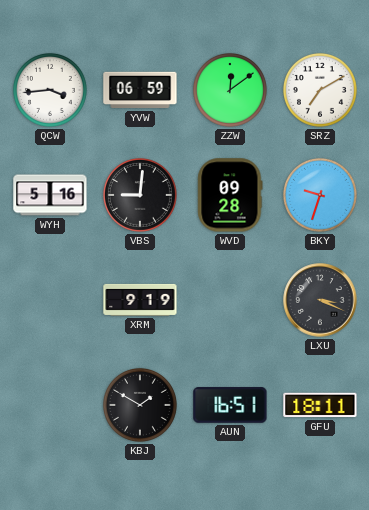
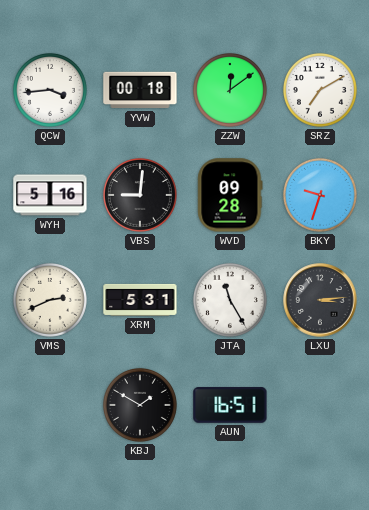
YVW: 06:59 -> 00:18 (140, 90)
VMS: none -> 2:41 (50, 300)
XRM: 9:19 -> 5:31 (140, 300)
JTA: none -> 11:25 (230, 300)
LXU: 3:19 -> 3:14 (320, 300)
GFU: 18:11 -> none (320, 405)
